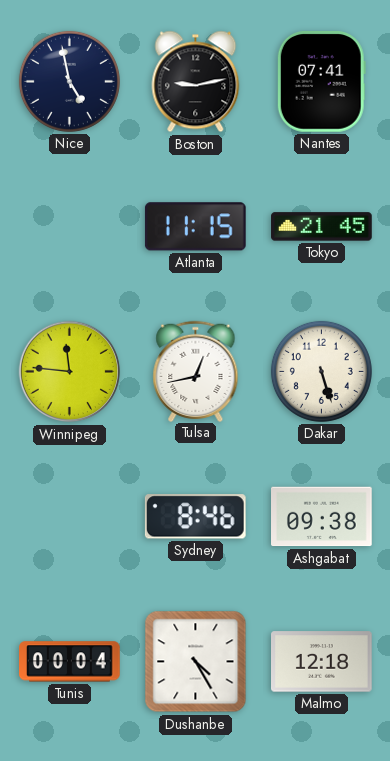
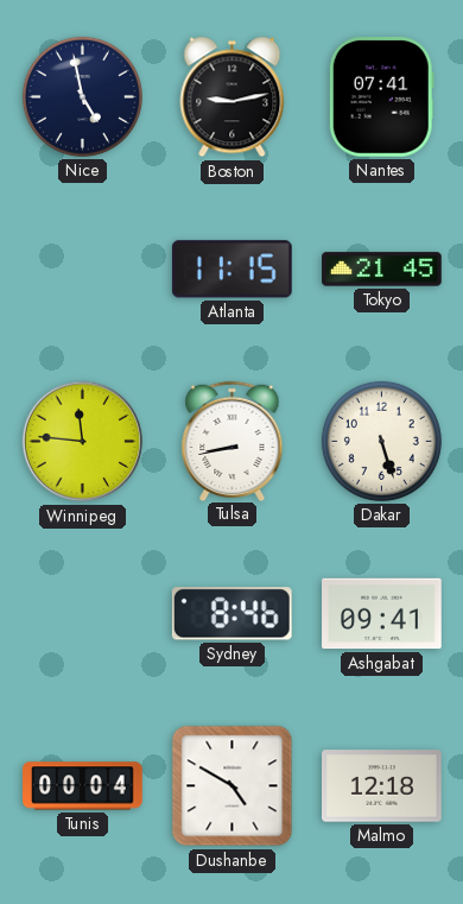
Tulsa: 12:43 -> 8:43 (233, 441)
Ashgabat: 09:38 -> 09:41 (382, 614)
Dushanbe: 4:25 -> 4:50 (233, 786)
